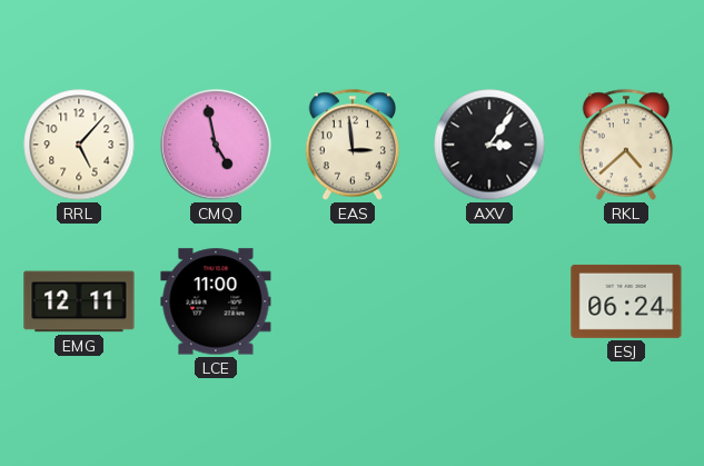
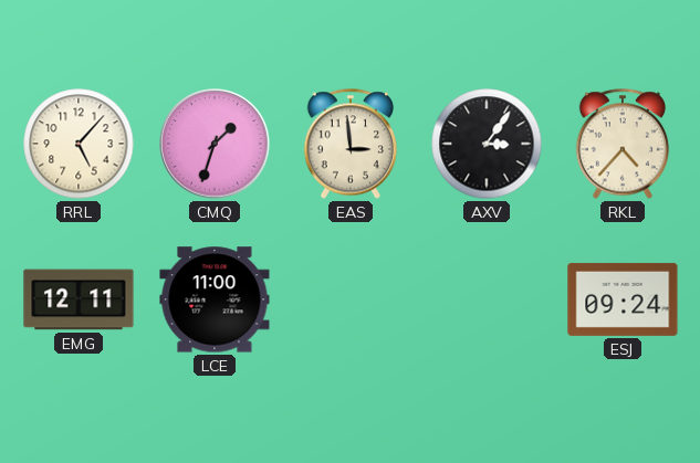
CMQ: 4:58 -> 1:33 (215, 144)
RKL: 4:38 -> 4:37 (621, 144)
ESJ: 06:24 -> 09:24 (623, 299)
